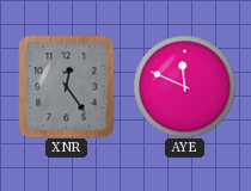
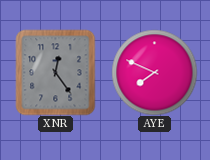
AYE: 11:49 -> 7:49 (154, 72)
